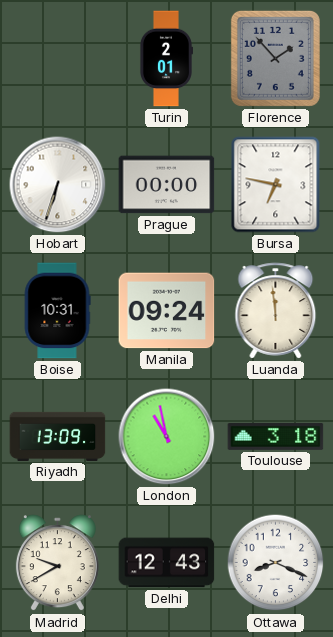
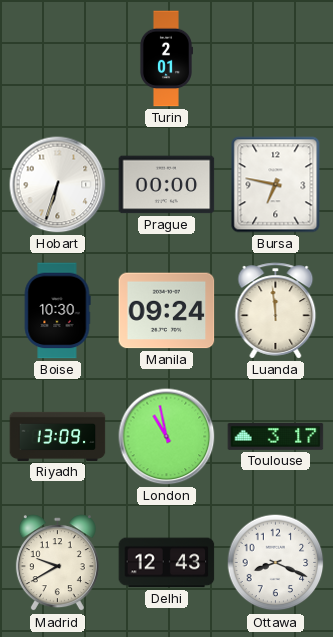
Florence: 1:53 -> none (275, 58)
Boise: 10:31 -> 10:30 (57, 311)
Toulouse: 3:18 -> 3:17 (276, 436)
